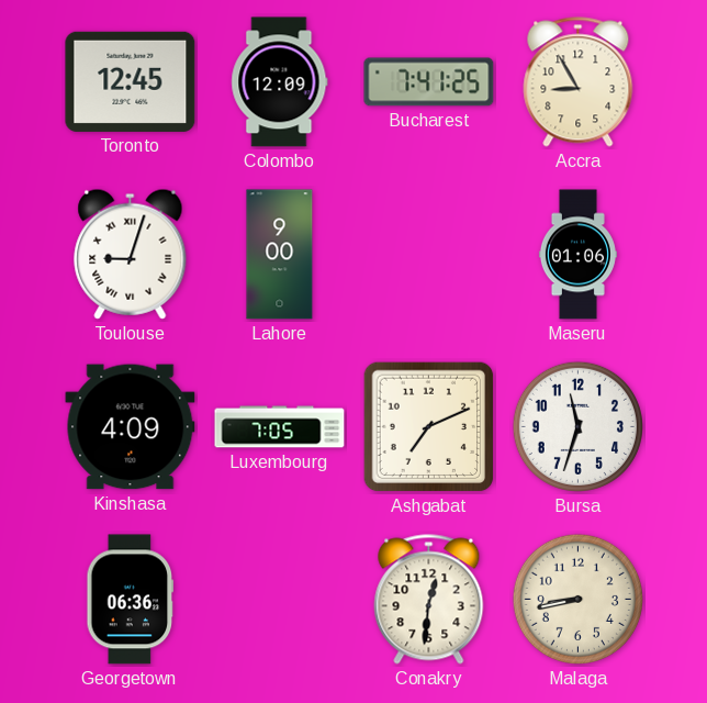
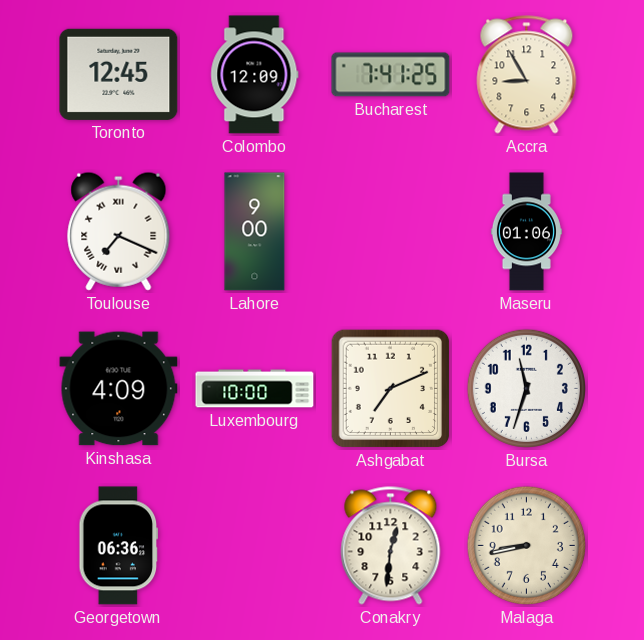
Toulouse: 9:03 -> 7:19 (119, 231)
Luxembourg: 7:05 -> 10:00 (255, 389)
